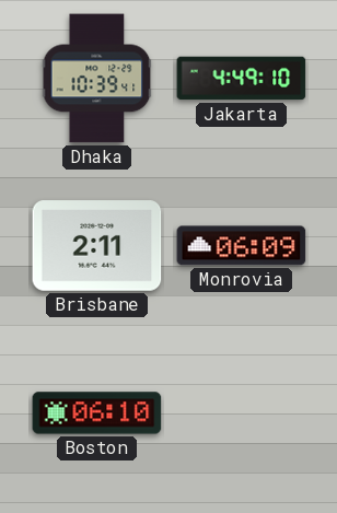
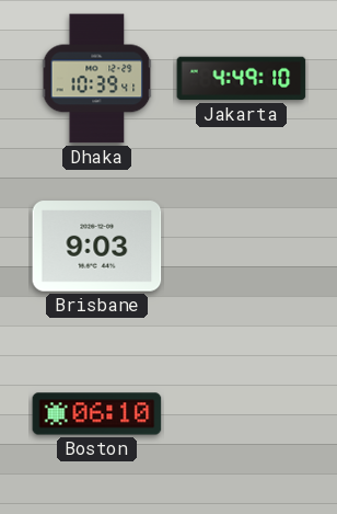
Brisbane: 2:11 -> 9:03 (97, 247)
Monrovia: 06:09 -> none (242, 246)
